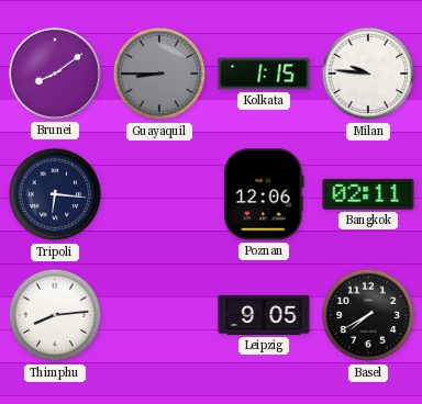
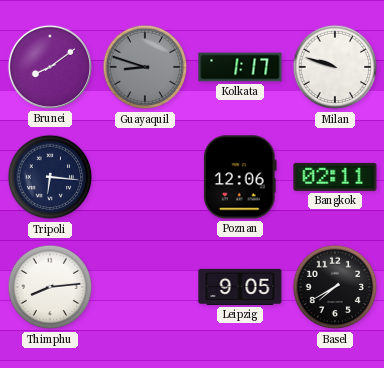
Guayaquil: 8:45 -> 8:48 (145, 67)
Kolkata: 1:15 -> 1:17 (240, 67)
Milan: 9:46 -> 9:48 (335, 67)
